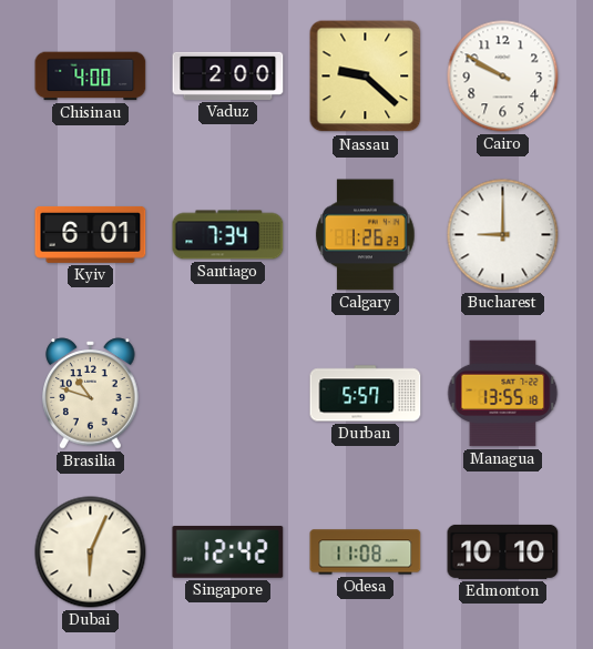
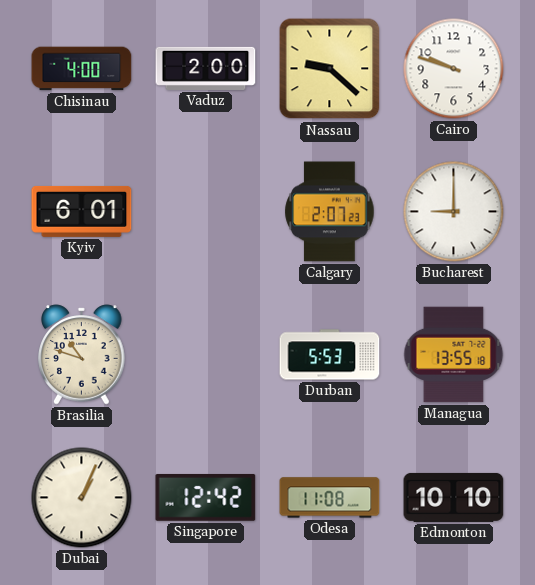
Cairo: 9:50 -> 9:48 (454, 69)
Santiago: 7:34 -> none (228, 235)
Calgary: 1:26 -> 2:07 (330, 212)
Durban: 5:57 -> 5:53 (330, 355)
Dubai: 6:04 -> 1:04 (82, 498)
